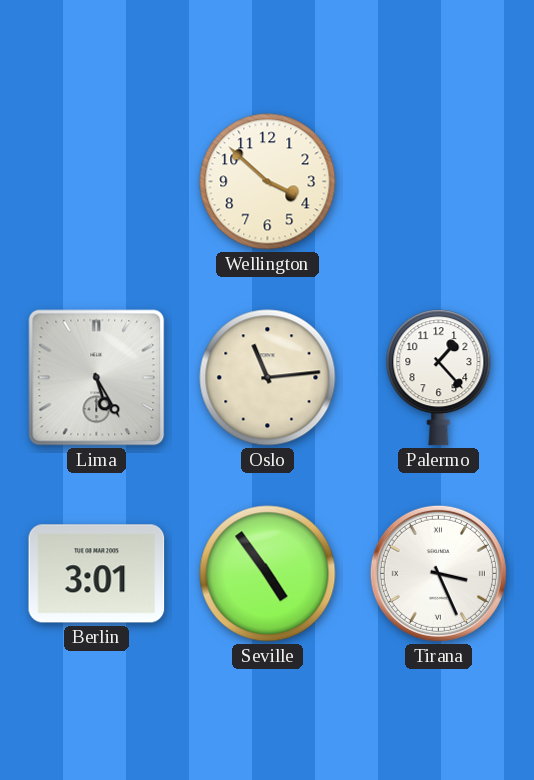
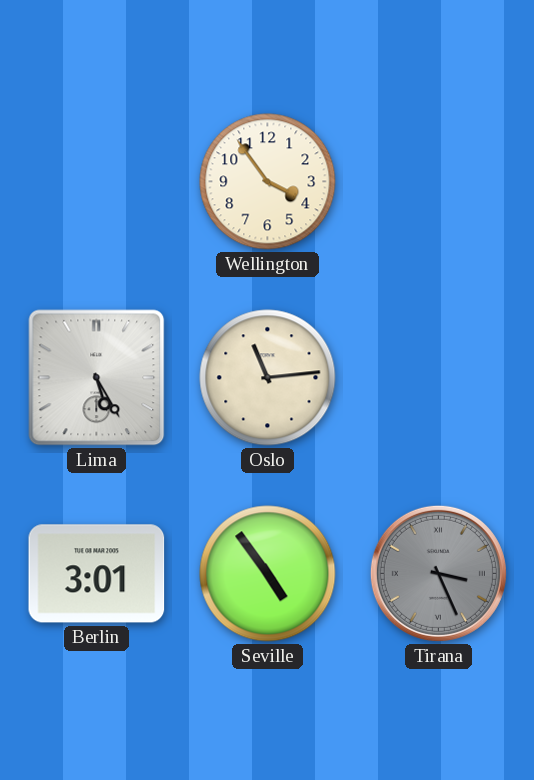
Wellington: 3:52 -> 3:54 (268, 182)
Palermo: 1:23 -> none (439, 378)
Tirana dial: white -> grey (438, 573)
